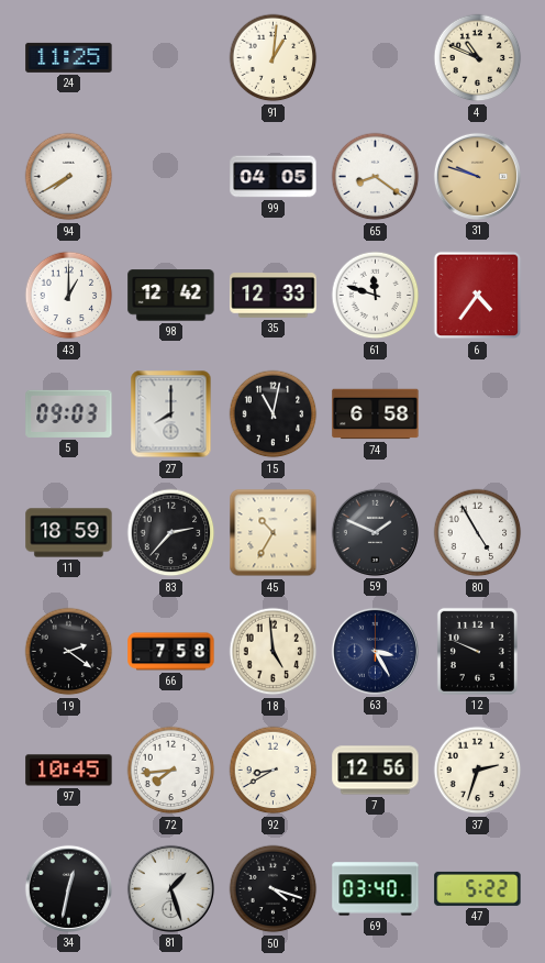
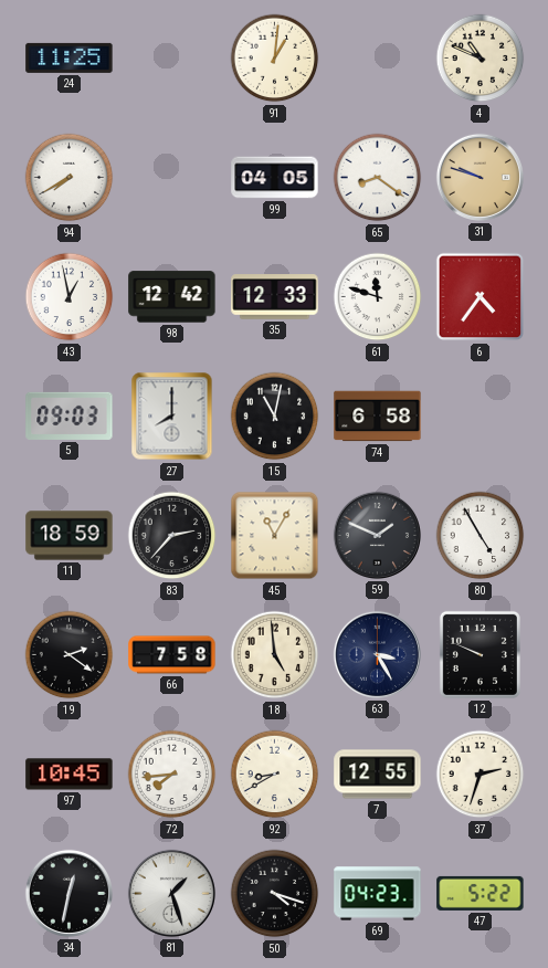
43: 1:00 -> 12:58 (70, 297)
45: 10:35 -> 11:05 (275, 536)
7: 12:56 -> 12:55 (378, 775)
69: 03:40 -> 04:23 (378, 894)
